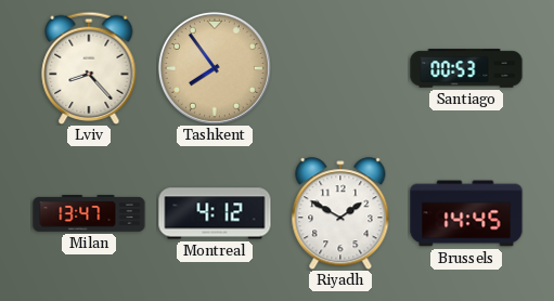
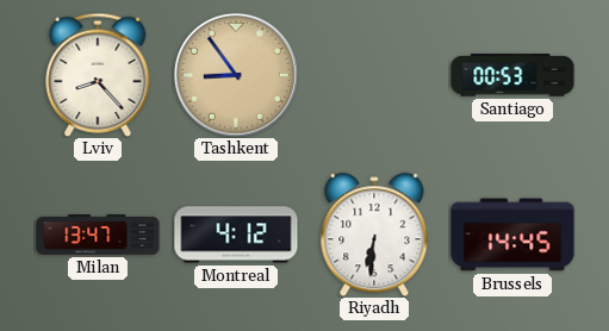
Tashkent: 7:54 -> 8:54 (236, 75)
Riyadh: 1:50 -> 6:31 (374, 235)
